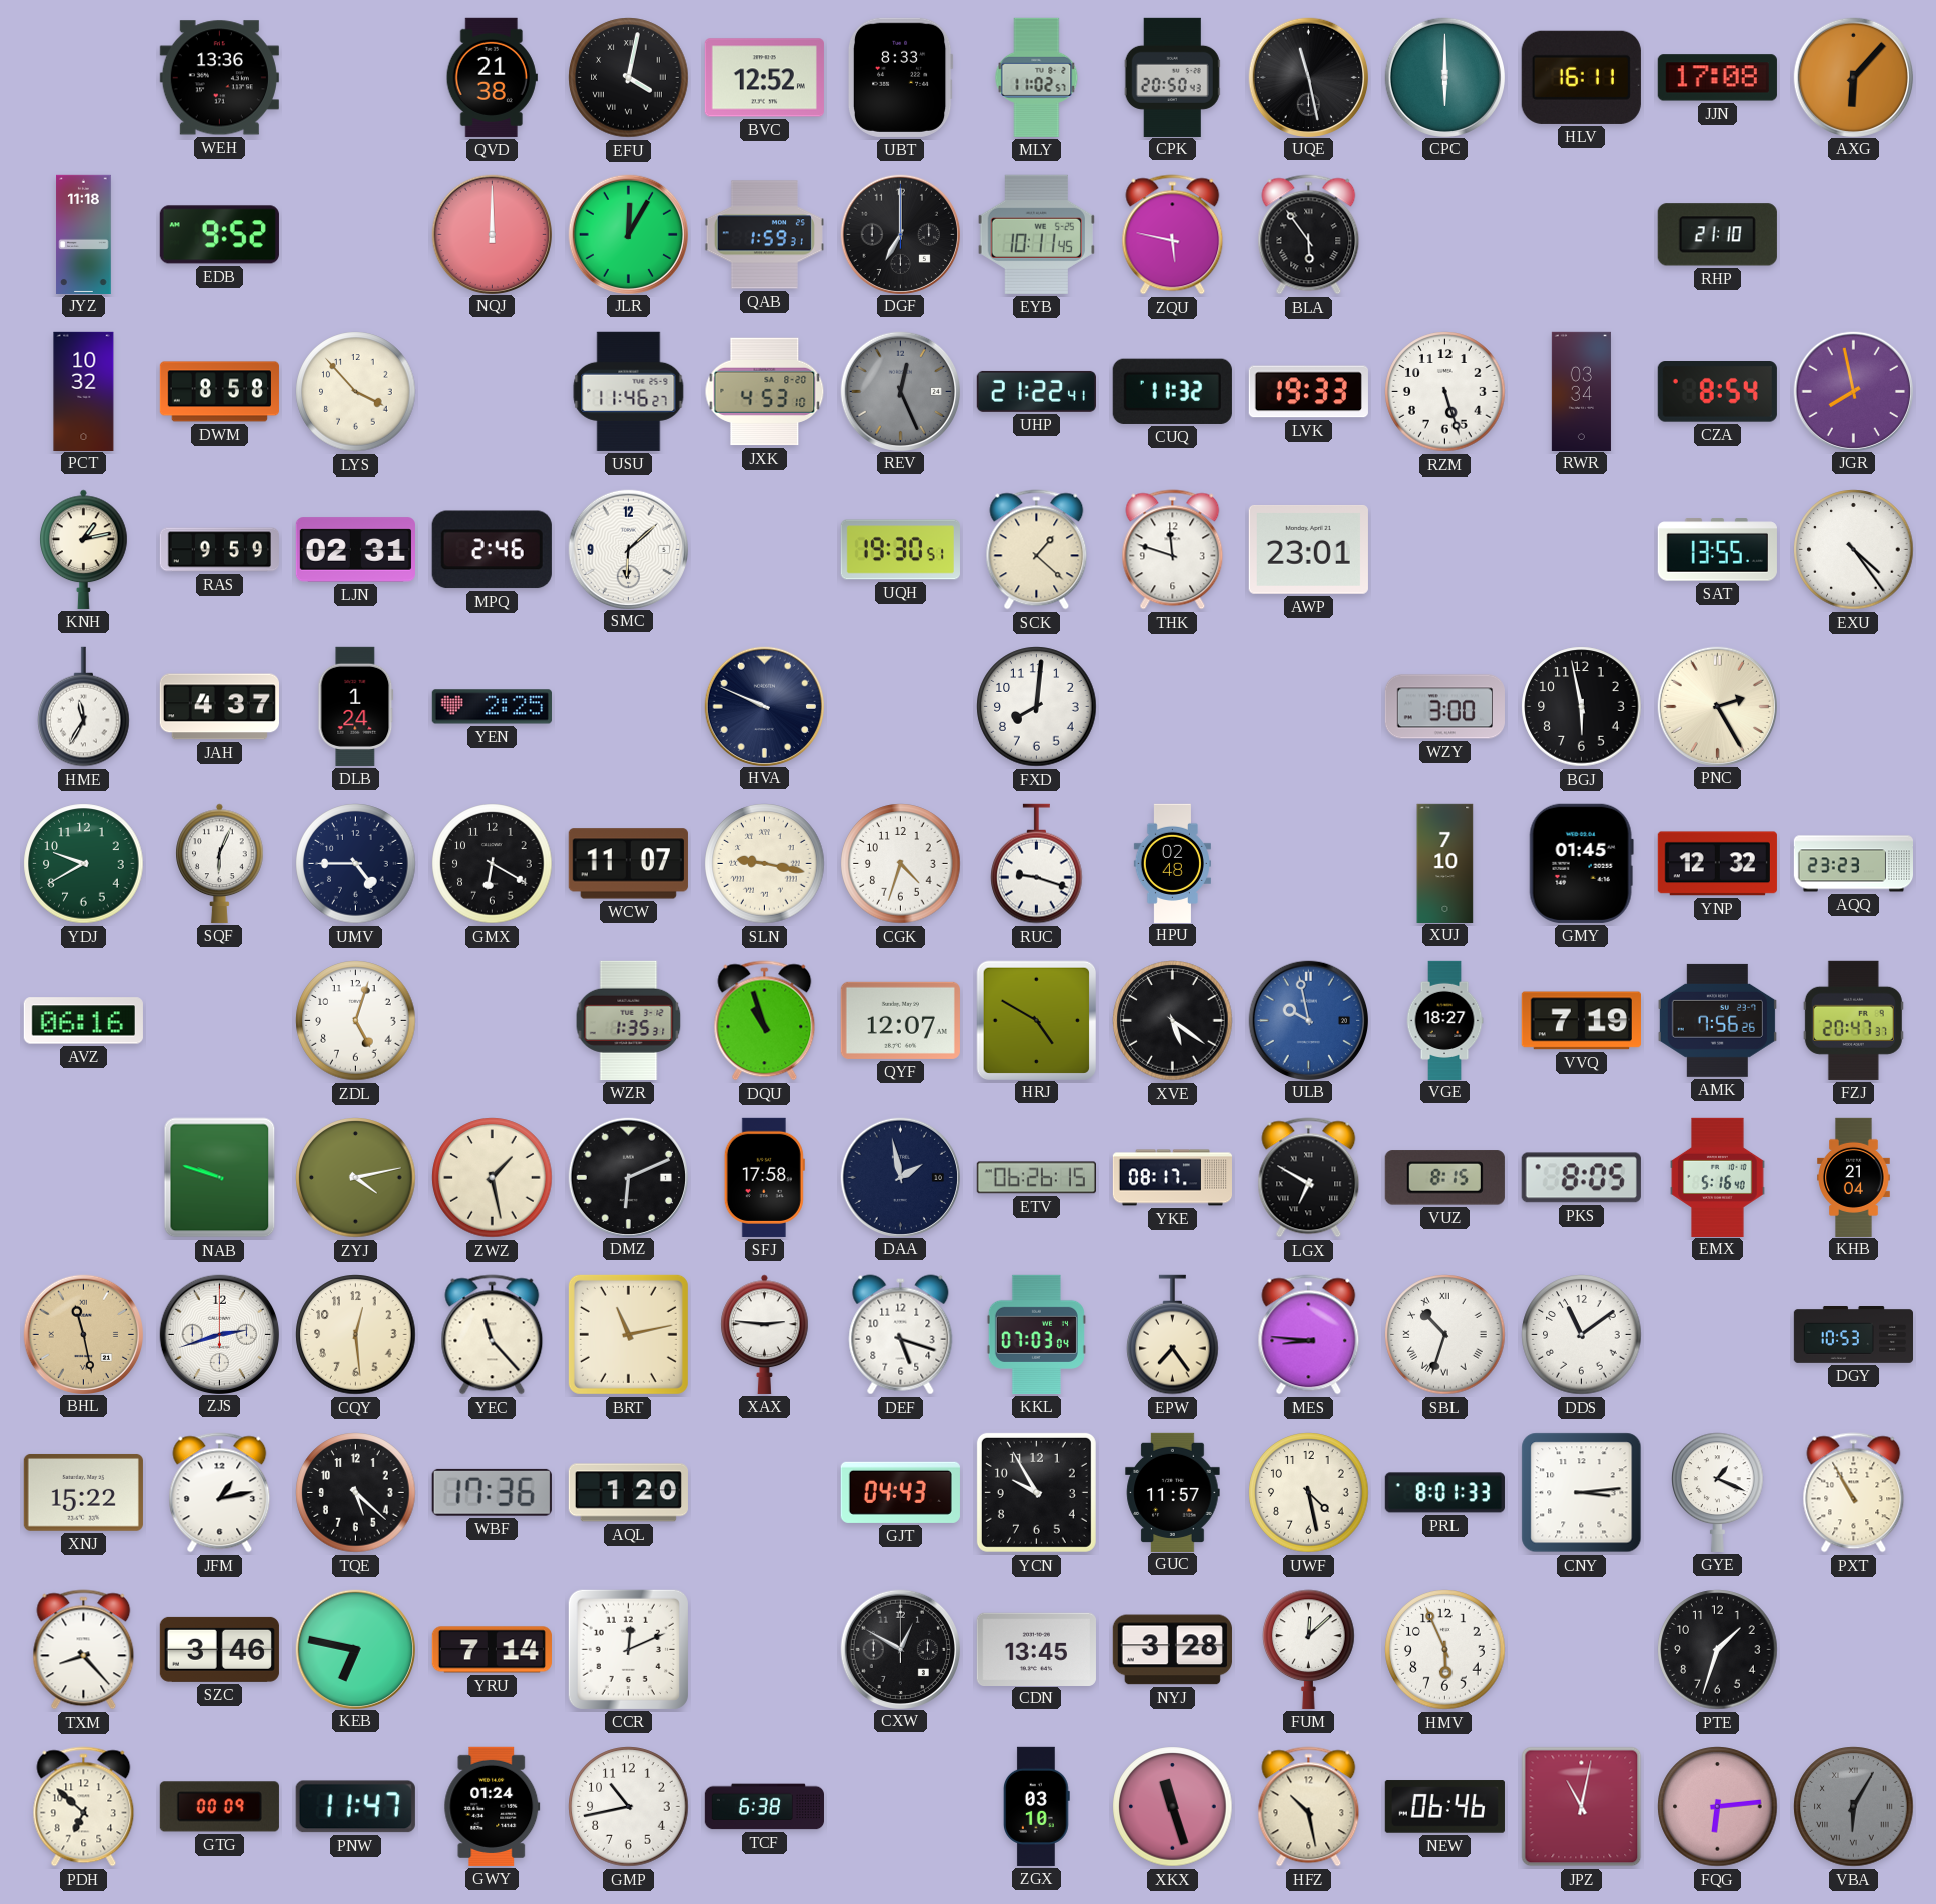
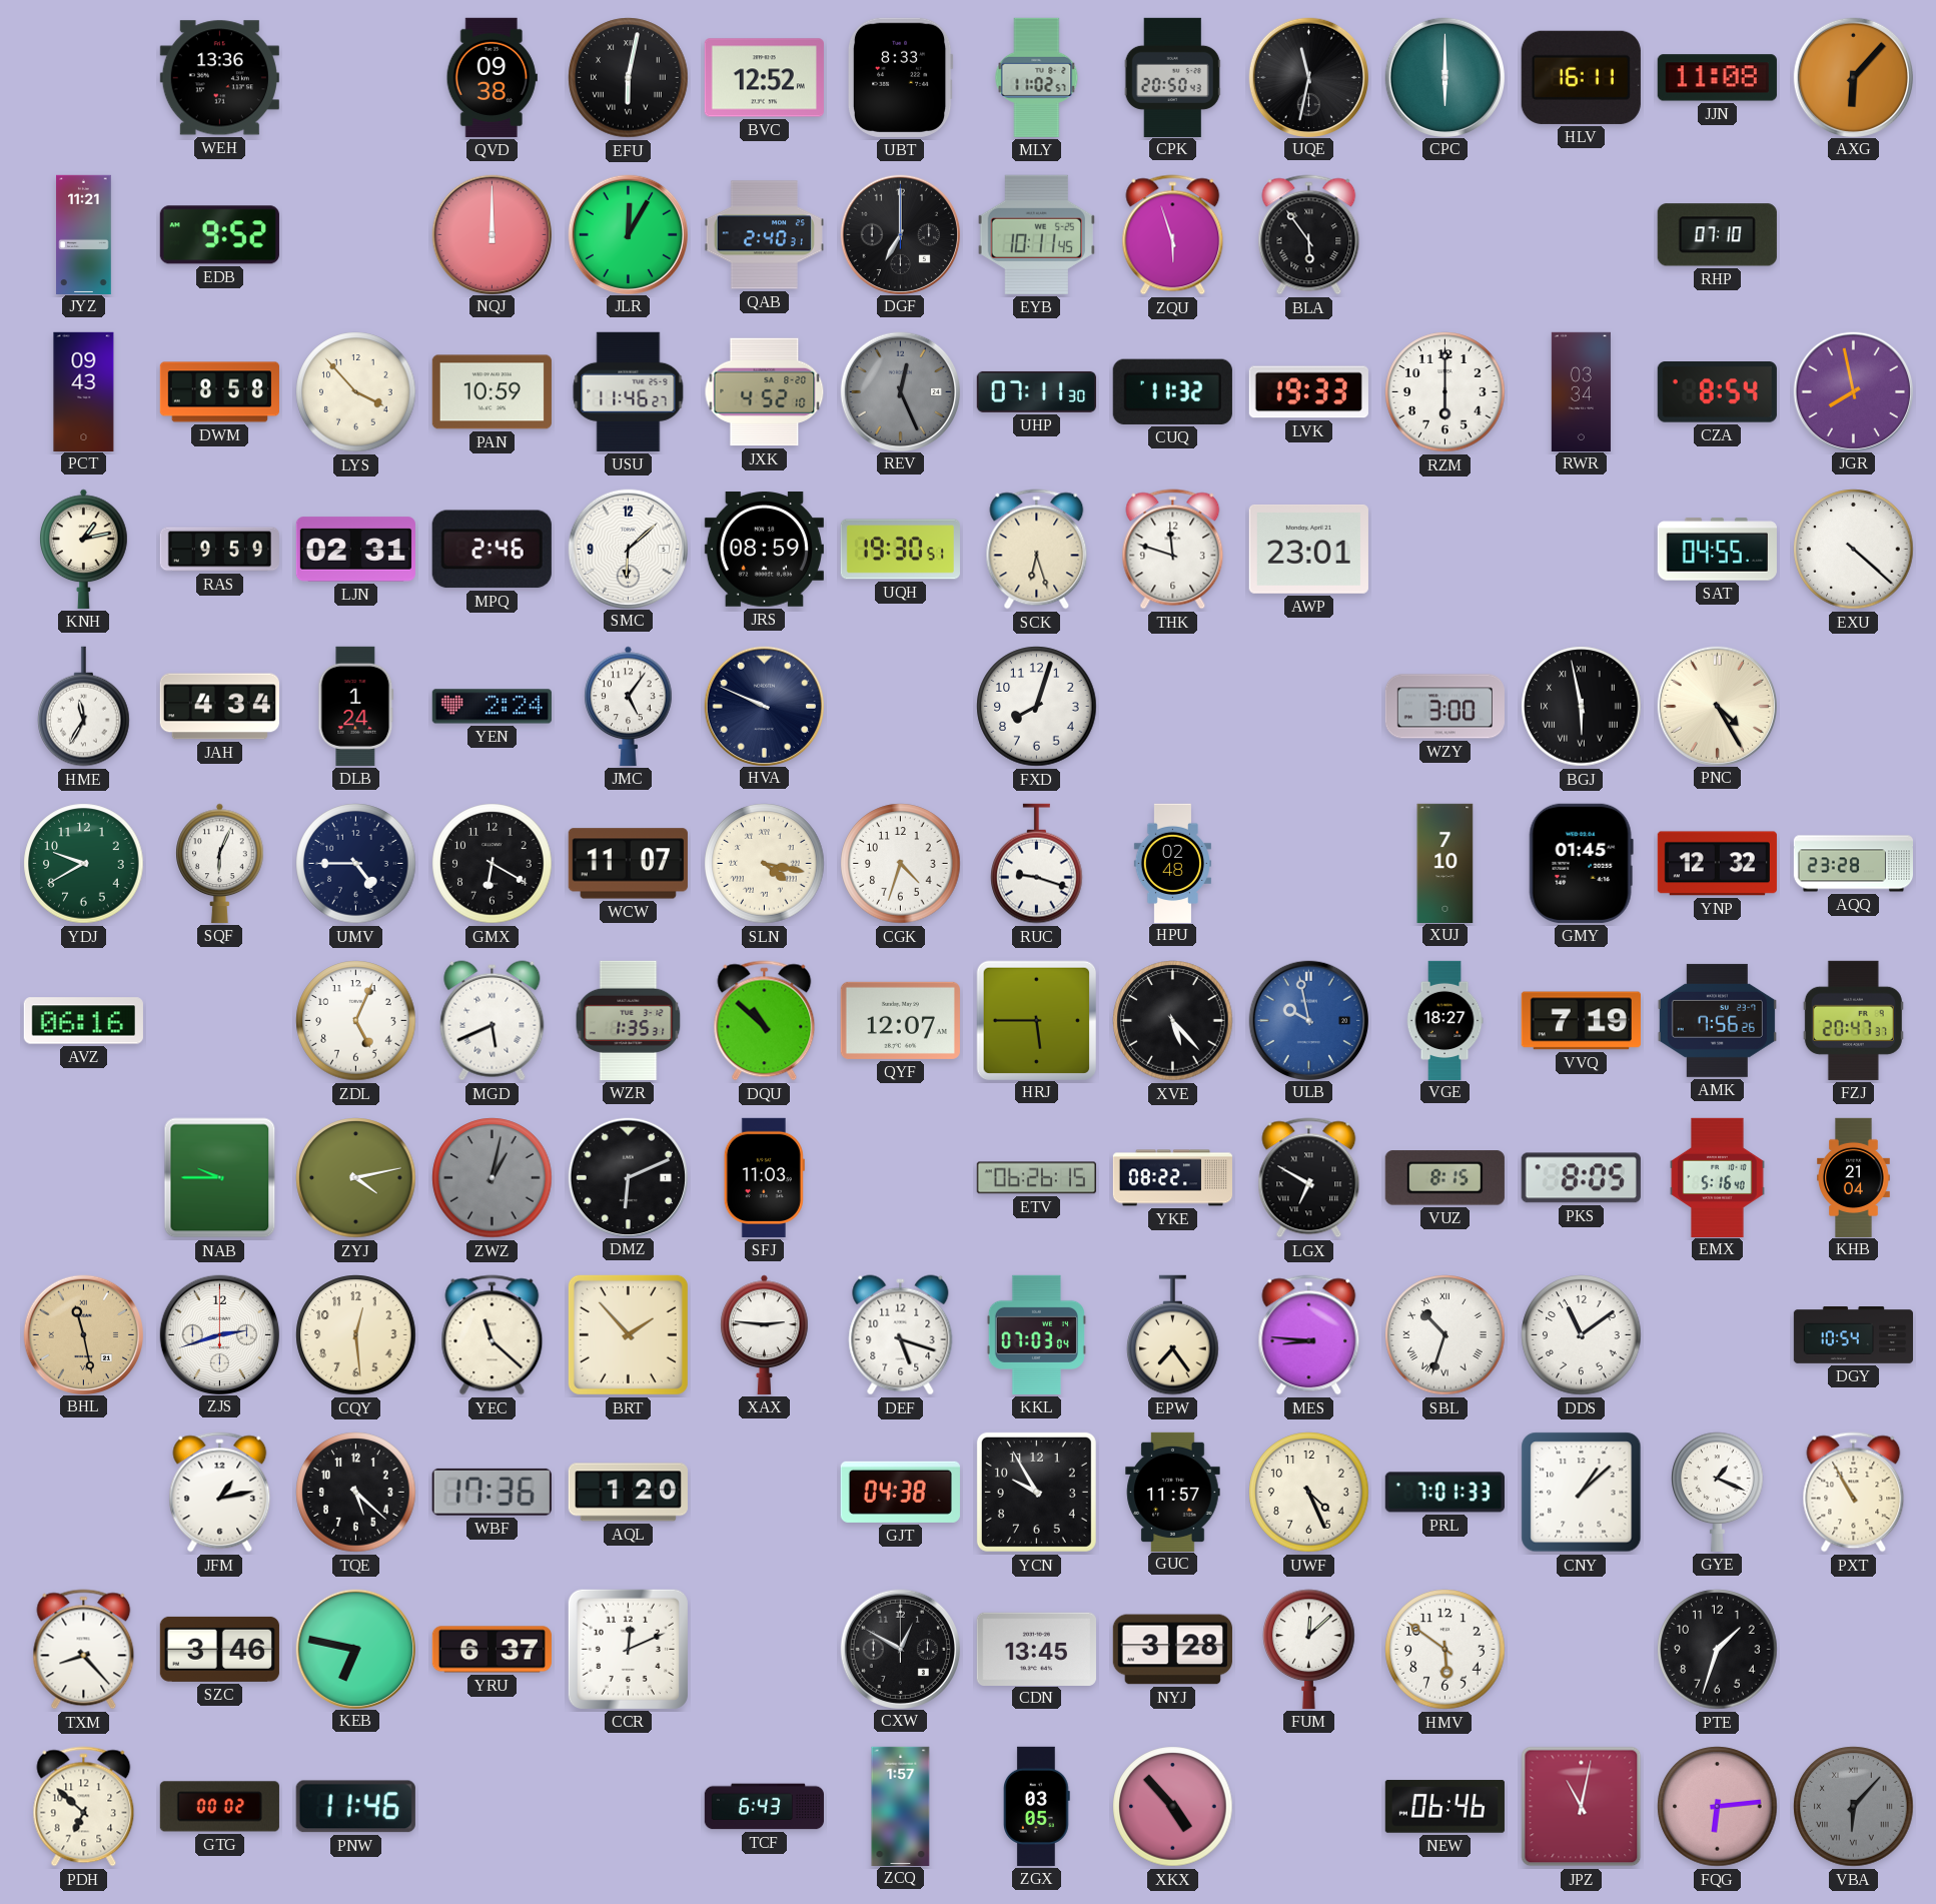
QVD: 21:38 -> 09:38 (492, 77)
EFU: 4:02 -> 6:02 (629, 78)
UQE: 11:28 -> 11:32 (1308, 77)
JJN: 17:08 -> 11:08 (1717, 78)
JYZ: 11:18 -> 11:21 (84, 234)
QAB: 1:59 -> 2:40 (764, 235)
ZQU: 5:47 -> 5:57 (1173, 235)
RHP: 21:10 -> 07:10 (1717, 235)
PCT: 10:32 -> 09:43 (84, 391)
PAN: none -> 10:59 (492, 392)
JXK: 4:53 -> 4:52 (765, 392)
UHP: 21:22 -> 07:11 (1036, 391)
RZM: 5:27 -> 6:00 (1445, 392)
JRS: none -> 08:59 (764, 550)
SCK: 1:22 -> 6:27 (1037, 550)
SAT: 13:55 -> 04:55 (1717, 550)
EXU: 4:24 -> 4:22 (1854, 550)
JAH: 4:37 -> 4:34 (219, 707)
YEN: 2:25 -> 2:24 (492, 707)
JMC: none -> 5:06 (629, 706)
FXD: 8:01 -> 8:03 (1037, 707)
BGJ numerals: Arabic -> Roman (1582, 707)
PNC: 2:25 -> 4:25 (1717, 706)
SLN: 9:17 -> 4:17 (765, 864)
AQQ: 23:23 -> 23:28 (1853, 864)
ZDL: 5:03 -> 5:04 (356, 1021)
MGD: none -> 5:41 (493, 1021)
DQU: 10:57 -> 10:52 (765, 1021)
HRJ: 4:50 -> 5:45 (1036, 1020)
XVE: 5:21 -> 5:23 (1173, 1021)
NAB: 9:48 -> 9:45 (220, 1178)
ZWZ: 1:28 -> 1:02 (493, 1178)
ZWZ dial: cream -> grey (493, 1178)
SFJ: 17:58 -> 11:03 (764, 1177)
DAA: 1:58 -> none (900, 1177)
YKE: 08:17 -> 08:22 (1172, 1178)
YEC: 11:23 -> 11:22 (493, 1335)
BRT: 11:13 -> 1:53 (628, 1334)
DGY: 10:53 -> 10:54 (1853, 1335)
XNJ: 15:22 -> none (83, 1492)
GJT: 04:43 -> 04:38 (900, 1492)
UWF: 4:28 -> 4:26 (1309, 1493)
PRL: 8:01 -> 7:01 (1444, 1493)
CNY: 3:14 -> 1:08 (1582, 1493)
YRU: 7:14 -> 6:37 (492, 1650)
HMV: 5:56 -> 5:51 (1445, 1650)
GTG: 00:09 -> 00:02 (219, 1807)
PNW: 11:47 -> 11:46 (355, 1807)
GWY: 01:24 -> none (493, 1806)
GMP: 10:43 -> none (629, 1807)
TCF: 6:38 -> 6:43 (764, 1807)
ZCQ: none -> 1:57 (901, 1806)
ZGX: 03:10 -> 03:05 (1036, 1806)
XKX: 11:27 -> 4:53 (1173, 1807)
HFZ: 10:28 -> none (1309, 1807)
VBA: 6:05 -> 6:07 (1854, 1807)
